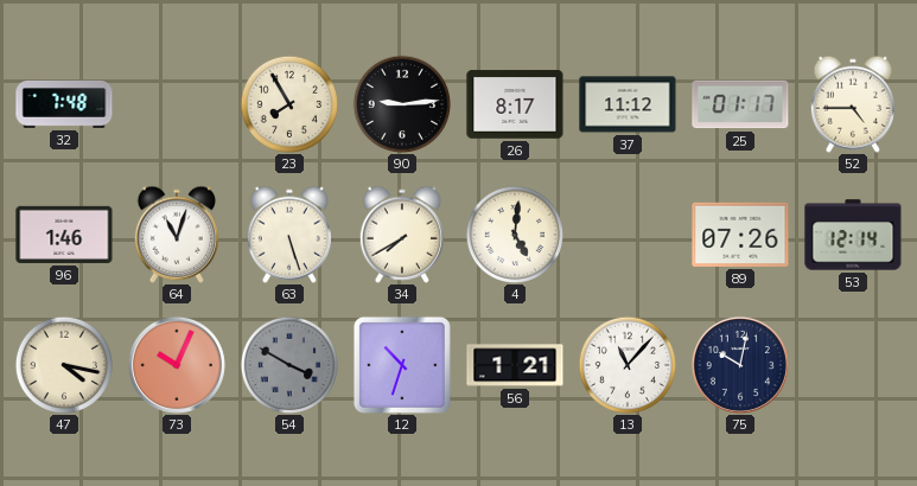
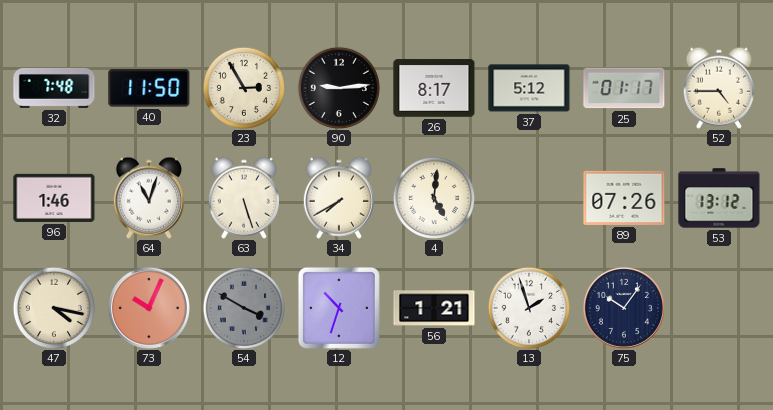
40: none -> 11:50 (149, 88)
23: 7:55 -> 2:55 (243, 87)
37: 11:12 -> 5:12 (529, 88)
53: 12:14 -> 13:12 (719, 198)
13: 11:07 -> 1:57 (528, 307)
75: 10:02 -> 10:06 (624, 308)
